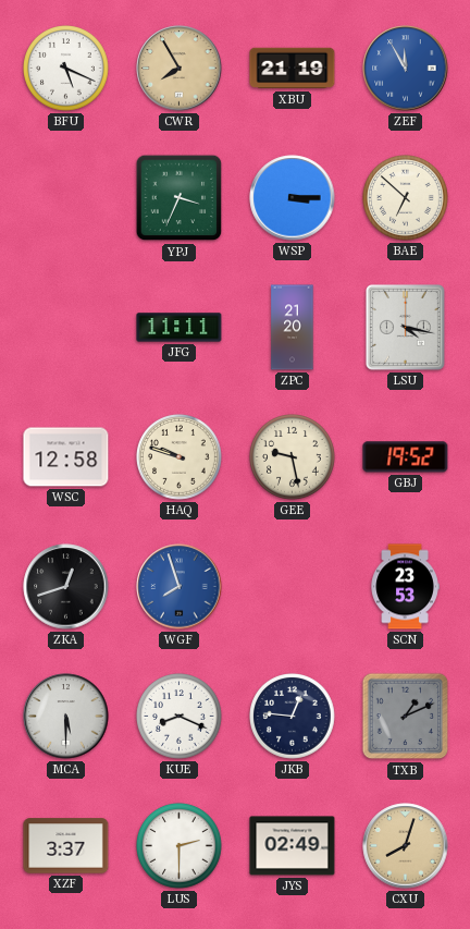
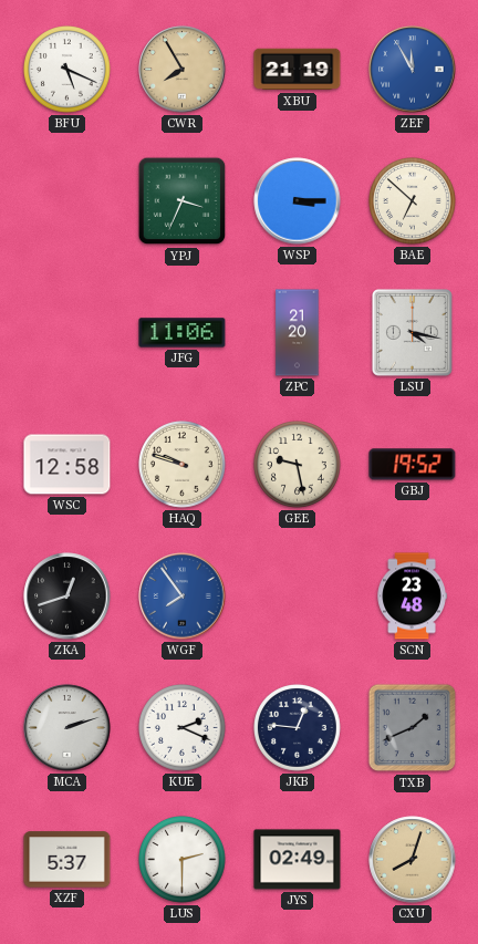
JFG: 11:11 -> 11:06 (183, 333)
WGF: 7:57 -> 7:54 (183, 597)
SCN: 23:53 -> 23:48 (412, 597)
MCA: 5:30 -> 2:12 (67, 728)
KUE: 8:19 -> 2:19 (183, 728)
TXB: 1:11 -> 1:41 (413, 728)
XZF: 3:37 -> 5:37 (67, 860)
